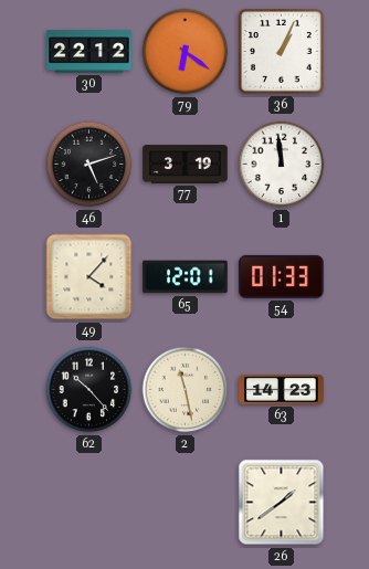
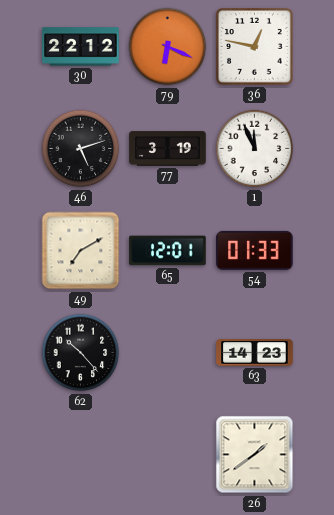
79: 6:21 -> 6:19 (168, 47)
36: 1:04 -> 12:47 (255, 47)
1: 11:59 -> 11:56 (255, 149)
49: 4:07 -> 7:10 (81, 251)
2: 11:28 -> none (186, 390)
